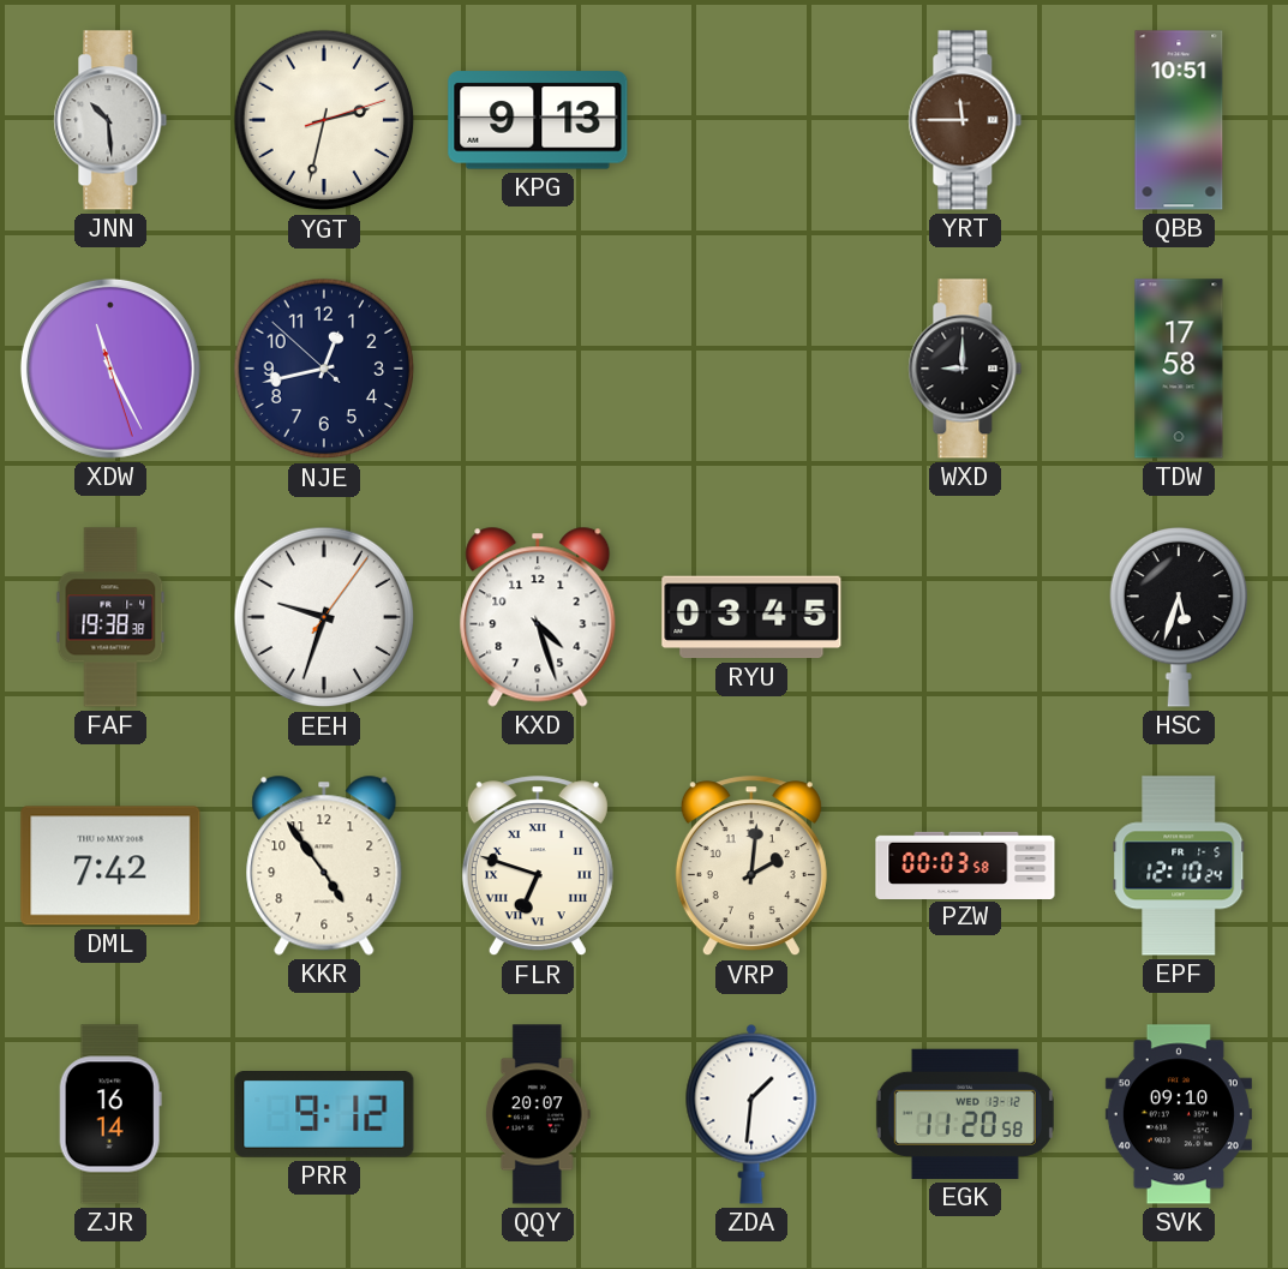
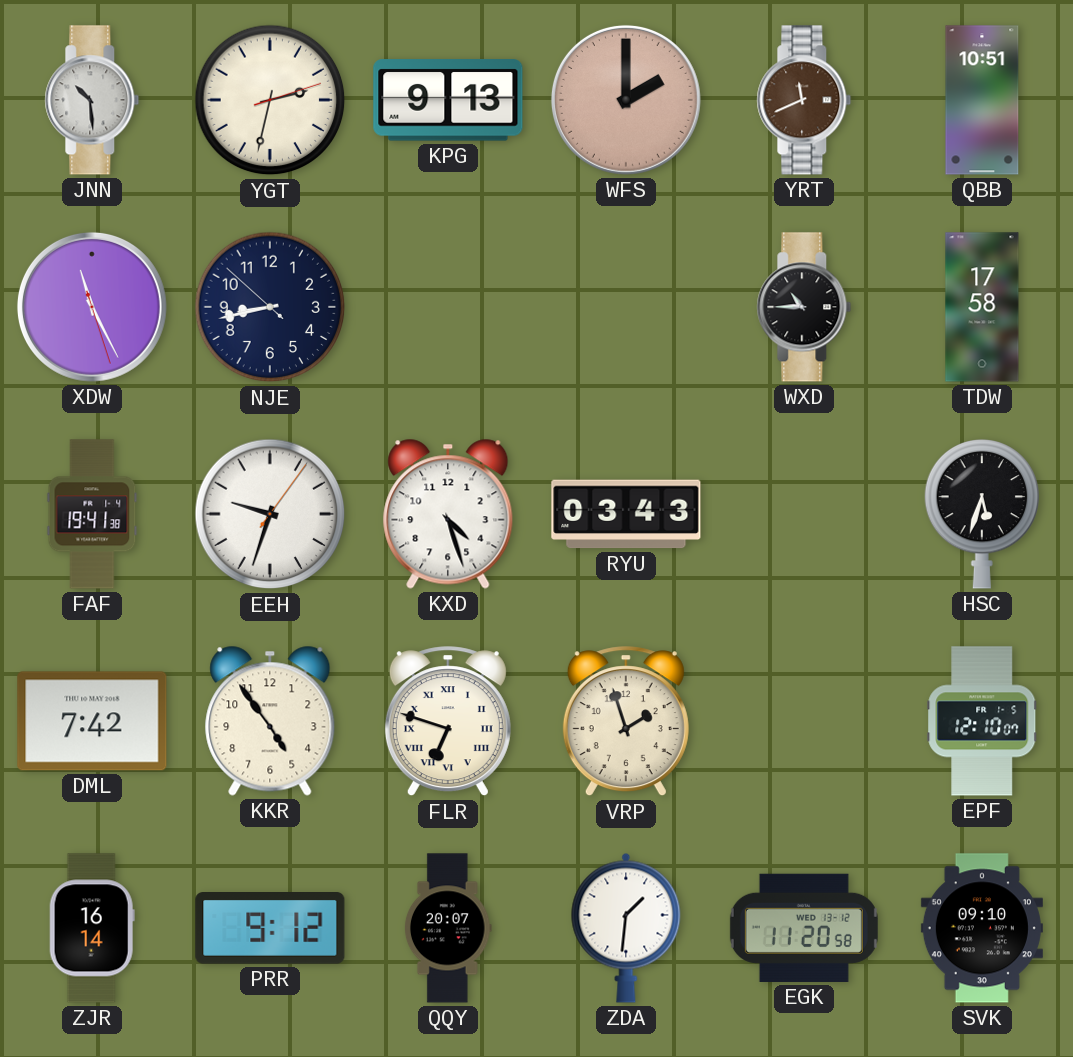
WFS: none -> 2:00 (626, 100)
YRT: 11:45 -> 11:41 (804, 100)
NJE: 12:42 -> 8:42 (270, 307)
WXD: 9:00 -> 10:45 (804, 307)
FAF: 19:38 -> 19:41 (92, 514)
RYU: 03:45 -> 03:43 (626, 514)
VRP: 2:01 -> 1:57 (626, 722)
PZW: 00:03 -> none (965, 864)
EPF: 12:10:24 -> 12:10:07 (982, 721)
